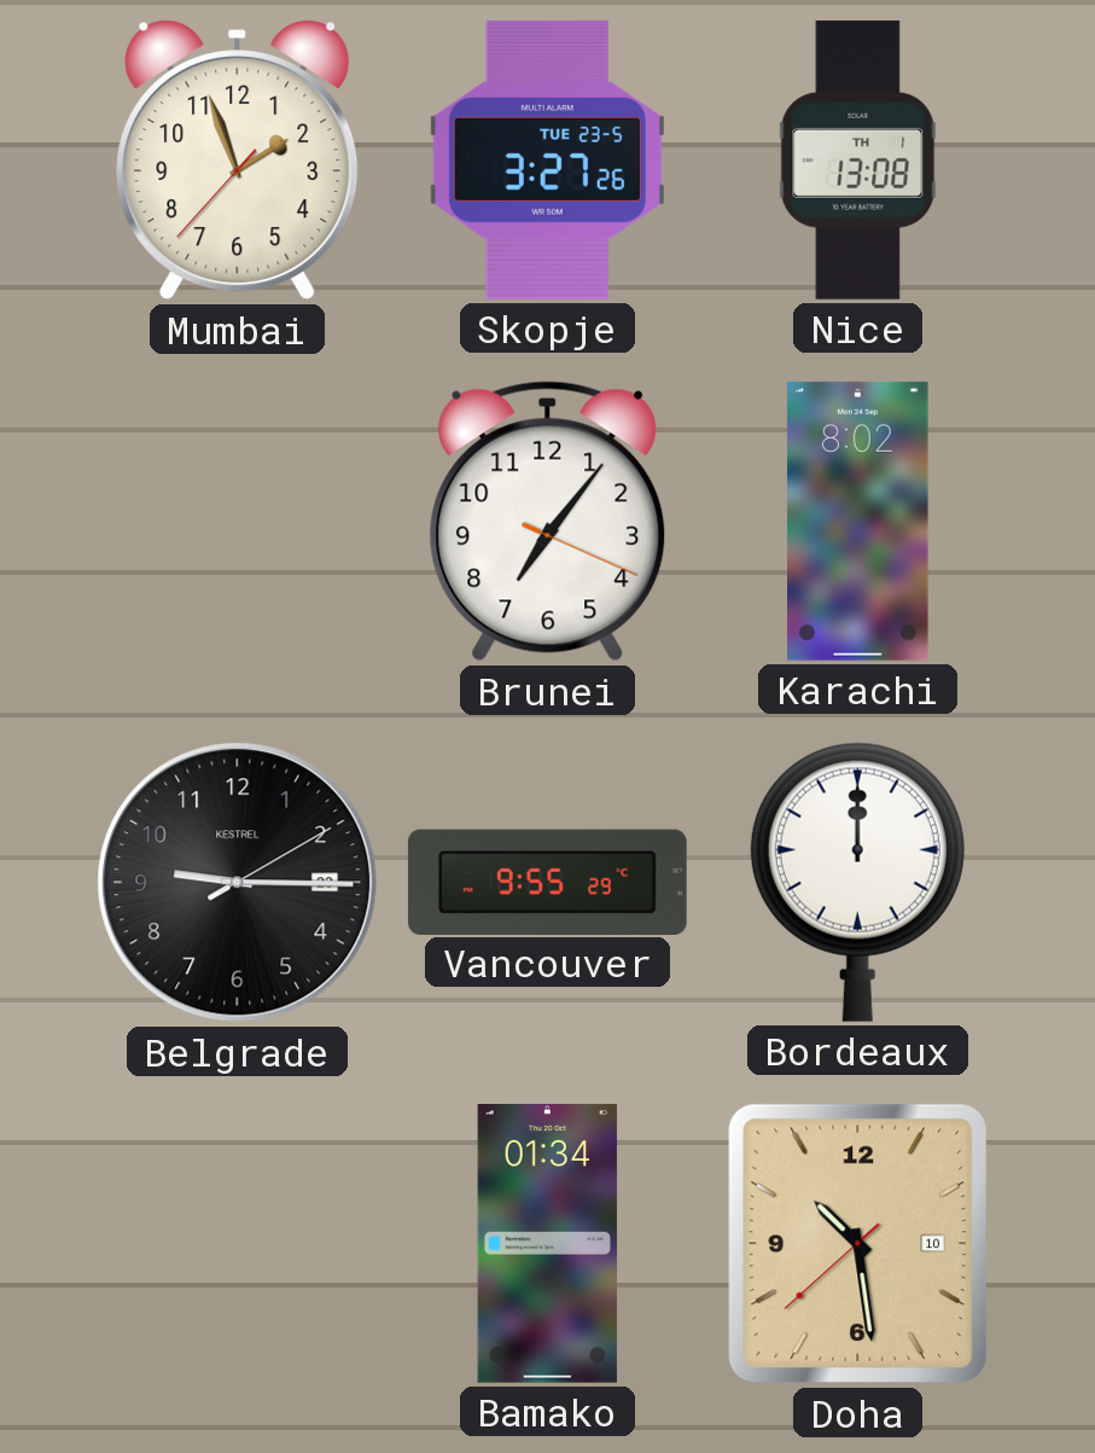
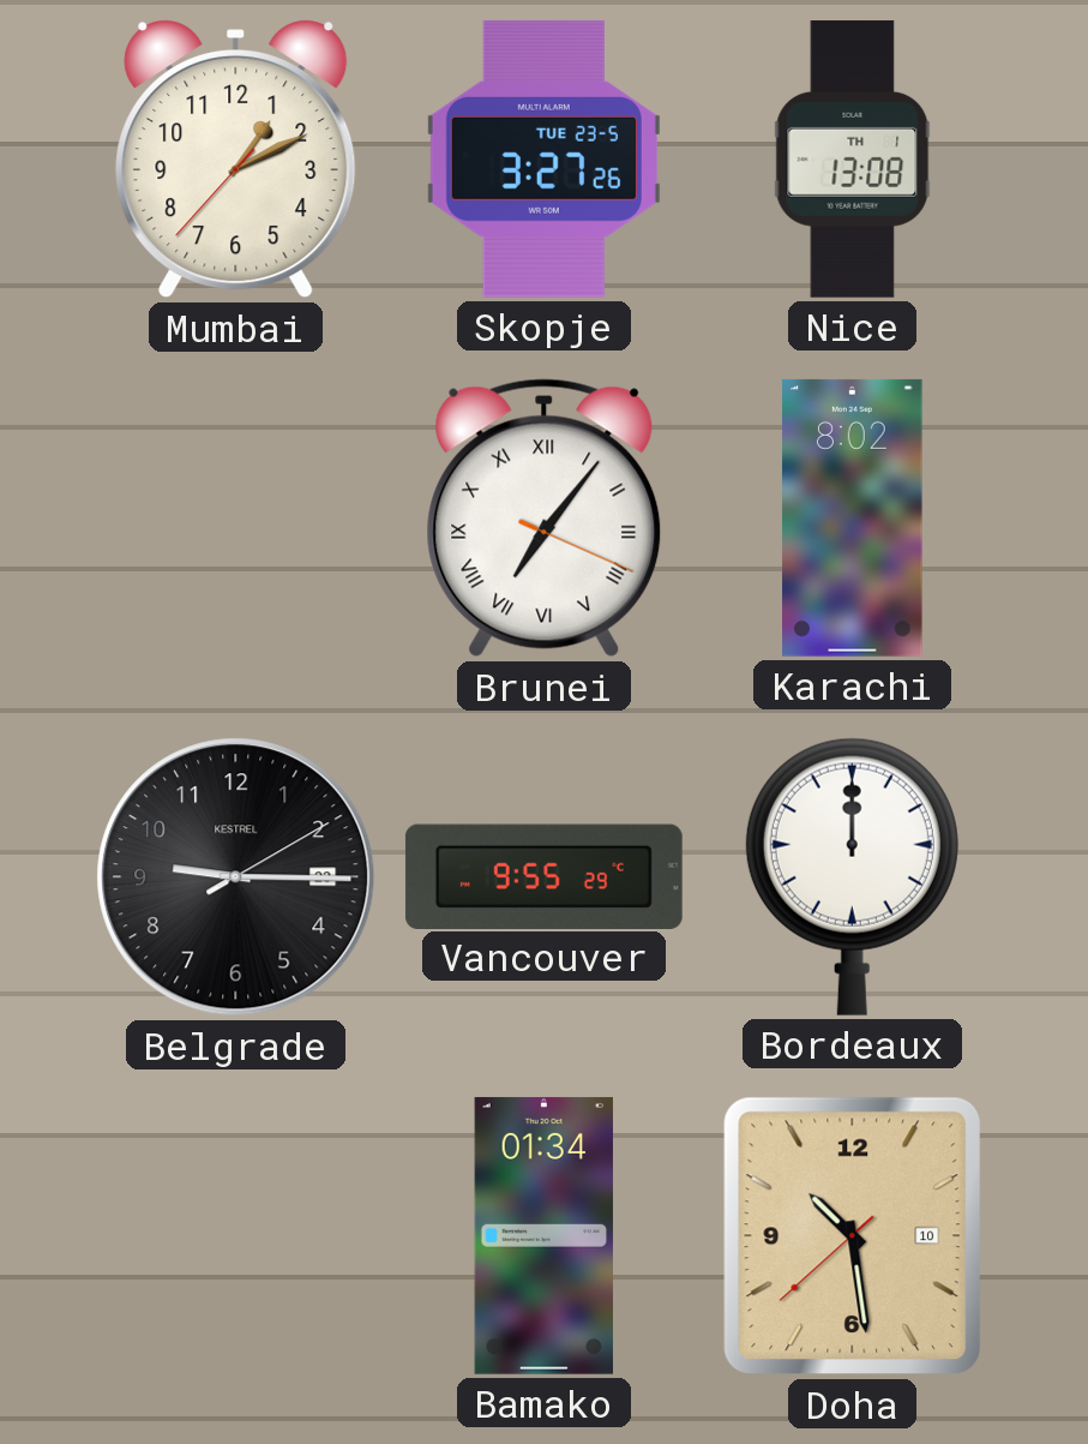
Mumbai: 1:56 -> 1:10 (236, 160)
Brunei numerals: Arabic -> Roman (545, 519)
